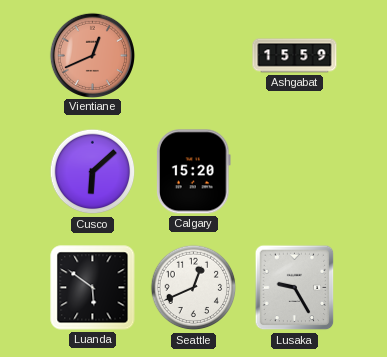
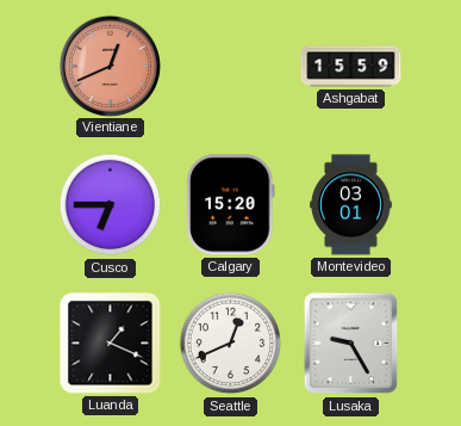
Cusco: 6:08 -> 6:45 (111, 205)
Montevideo: none -> 03:01 (351, 205)
Luanda: 5:51 -> 1:19 (111, 344)
